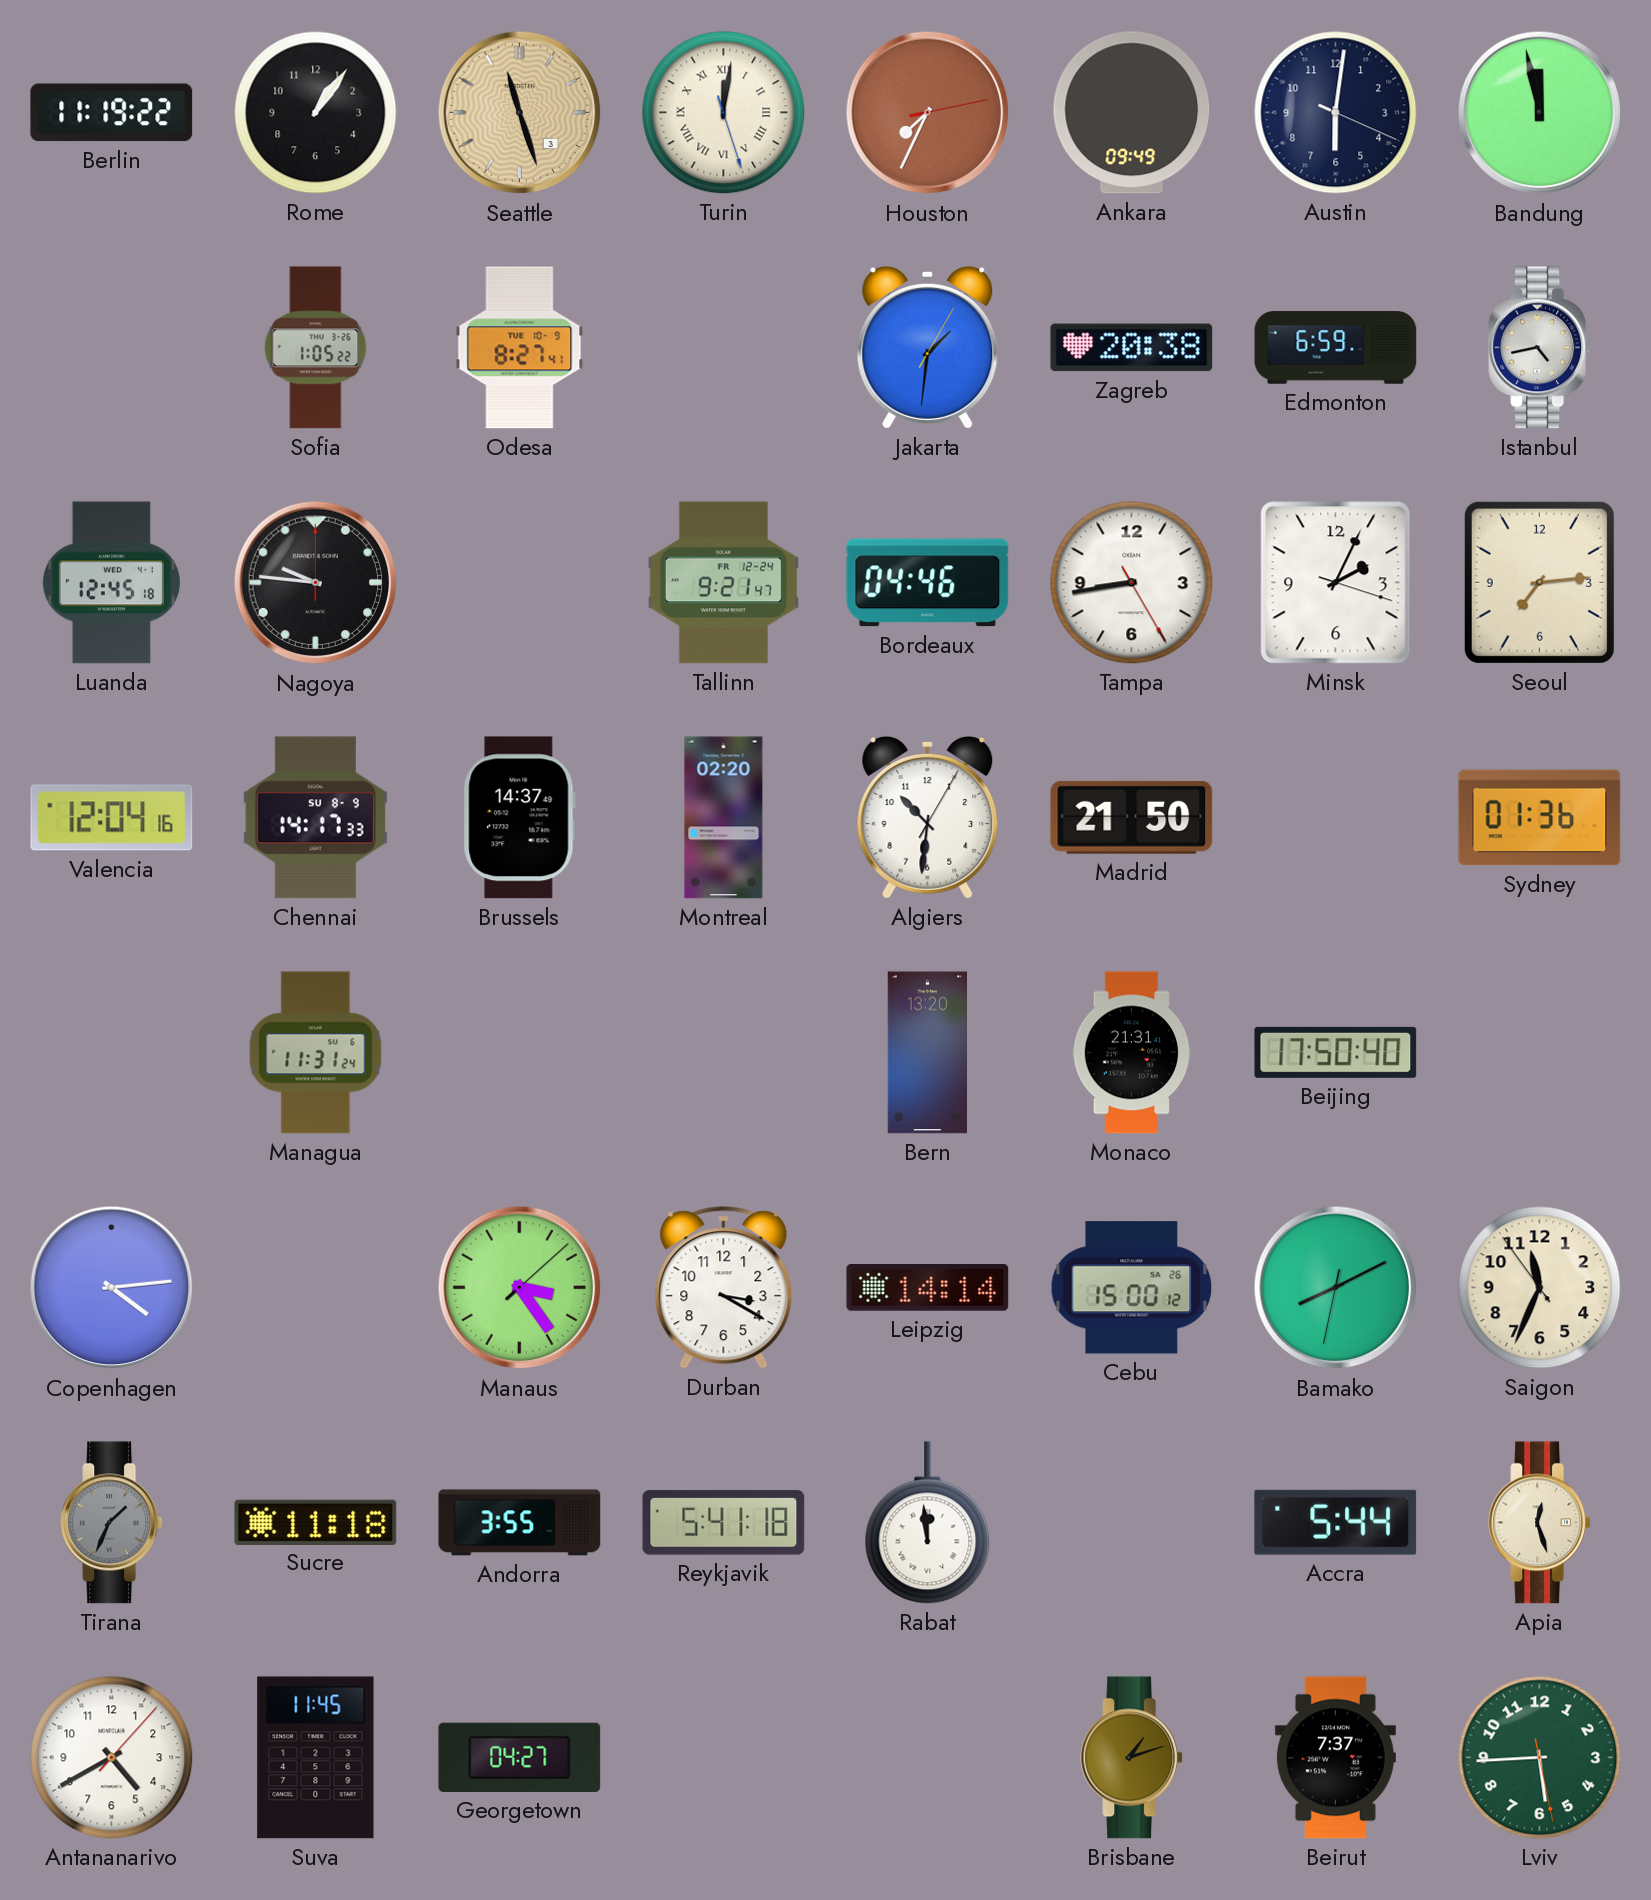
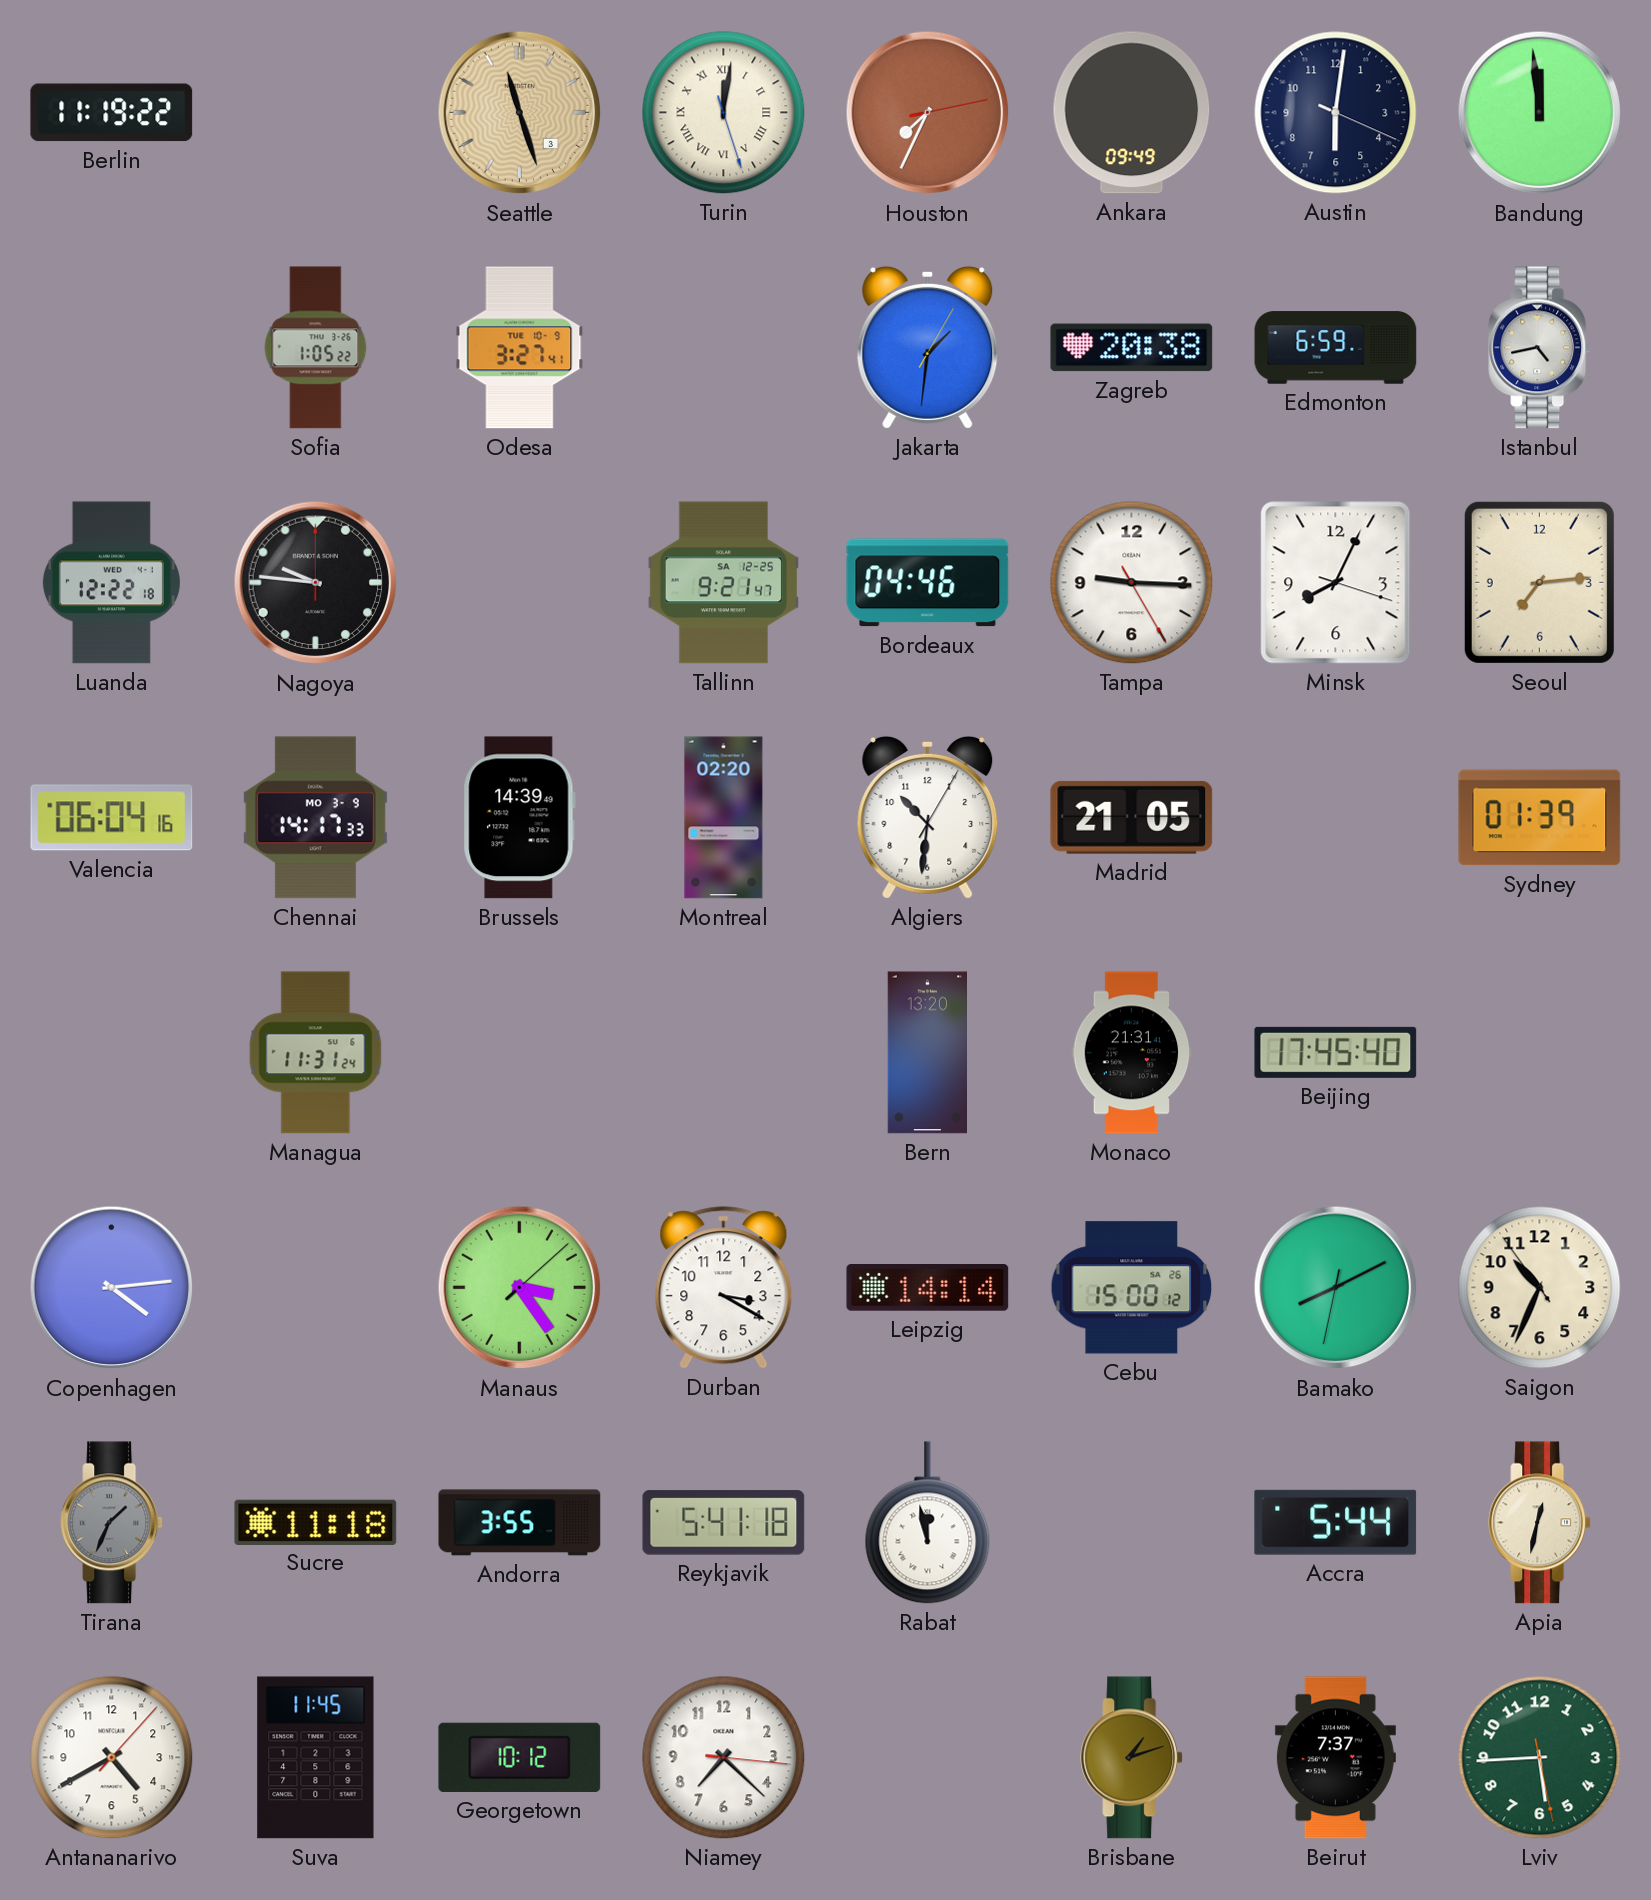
Rome: 1:06 -> none (316, 113)
Bandung: 11:58 -> 11:59 (1540, 113)
Odesa: 8:27 -> 3:27 (520, 348)
Luanda: 12:45 -> 12:22 (111, 583)
Tallinn date: FR 12-24 -> SA 12-25 (723, 583)
Tampa: 8:43 -> 9:15 (1132, 583)
Minsk: 2:04 -> 8:04 (1336, 583)
Valencia: 12:04 -> 06:04 (112, 818)
Chennai date: SU 8-9 -> MO 3-9 (315, 818)
Brussels: 14:37 -> 14:39 (519, 818)
Madrid: 21:50 -> 21:05 (1132, 817)
Sydney: 01:36 -> 01:39 (1540, 818)
Beijing: 17:50 -> 17:45 (1336, 1052)
Saigon: 11:33 -> 10:33 (1540, 1288)
Rabat: 11:59 -> 11:58 (928, 1523)
Apia: 12:27 -> 12:32 (1540, 1523)
Georgetown: 04:27 -> 10:12 (520, 1757)
Niamey: none -> 7:22 (724, 1758)
